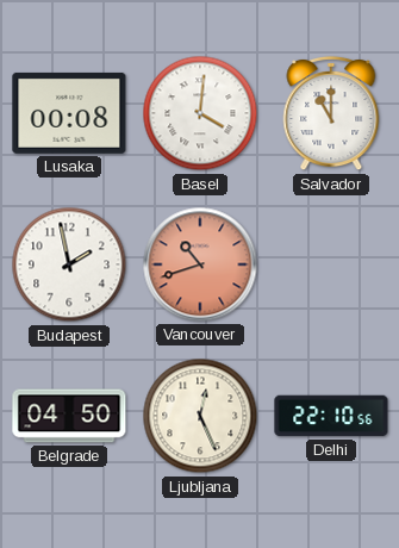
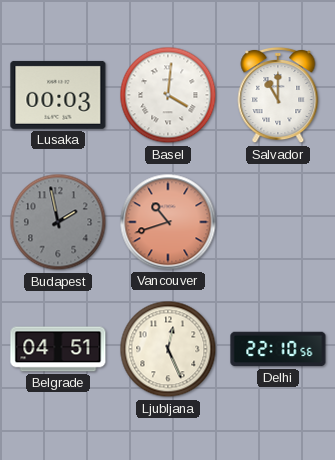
Lusaka: 00:08 -> 00:03 (58, 95)
Budapest dial: white -> grey (58, 222)
Belgrade: 04:50 -> 04:51 (58, 349)
